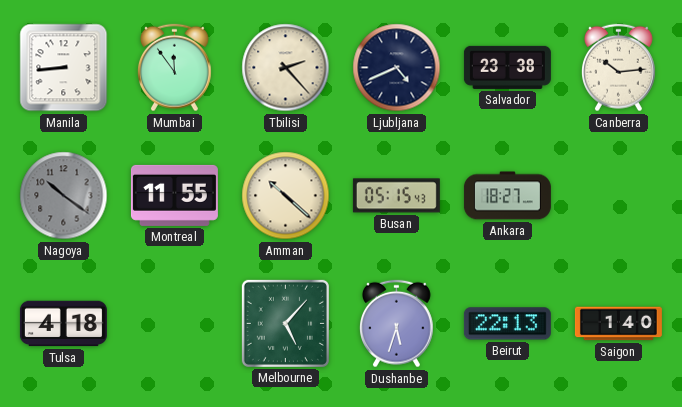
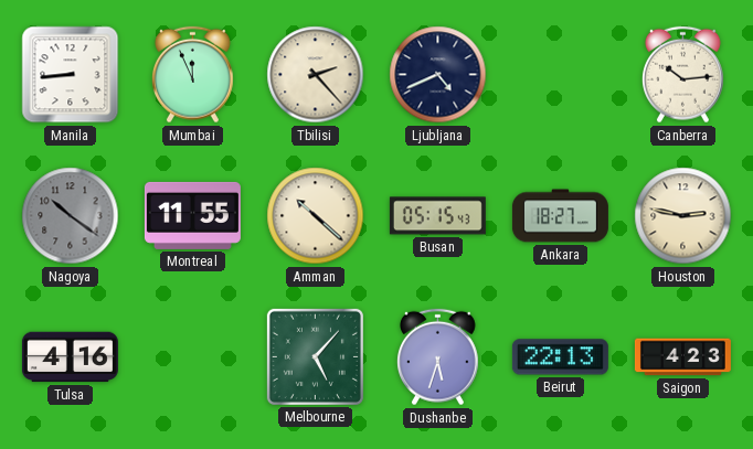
Mumbai: 11:54 -> 11:56 (193, 75)
Salvador: 23:38 -> none (507, 67)
Houston: none -> 2:47 (683, 216)
Tulsa: 4:18 -> 4:16 (70, 357)
Saigon: 1:40 -> 4:23 (682, 357)
